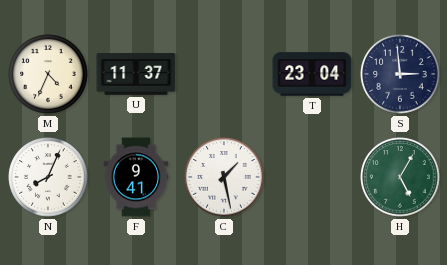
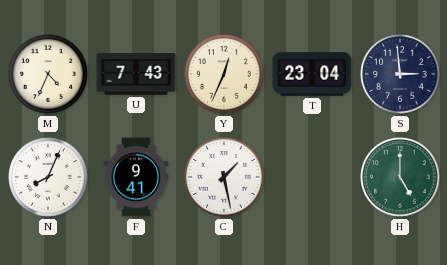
U: 11:37 -> 7:43 (136, 74)
Y: none -> 12:34 (224, 74)
H: 5:05 -> 5:00 (400, 177)
